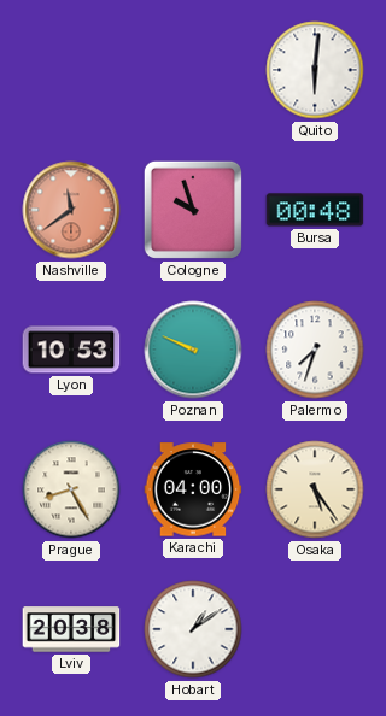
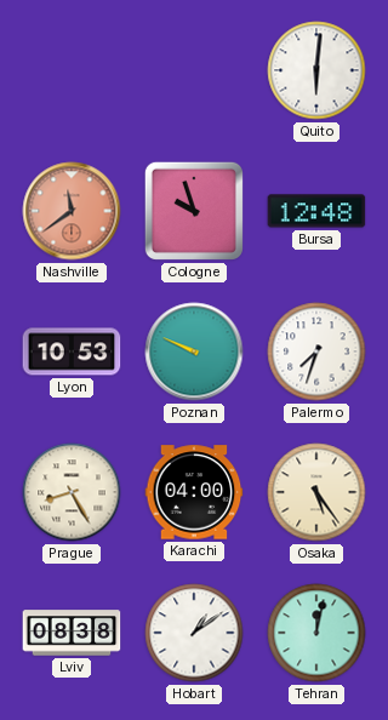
Bursa: 00:48 -> 12:48 (316, 211)
Lviv: 20:38 -> 08:38 (72, 633)
Tehran: none -> 12:02 (316, 633)
